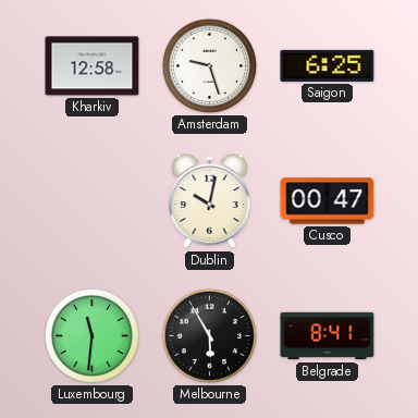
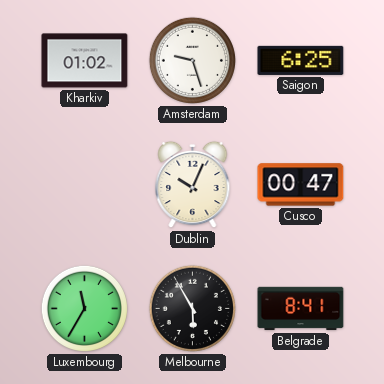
Kharkiv: 12:58 -> 01:02 (85, 61)
Dublin: 10:02 -> 10:04 (193, 185)
Luxembourg: 11:31 -> 11:35 (84, 308)
